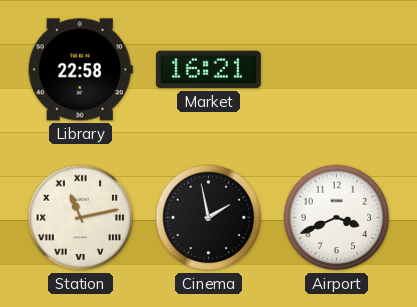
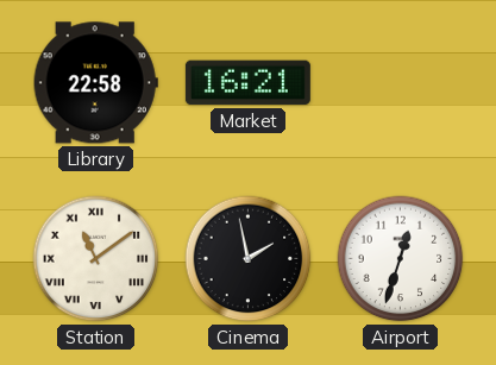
Station: 11:13 -> 11:09 (96, 259)
Airport: 3:41 -> 12:33 (401, 259)
